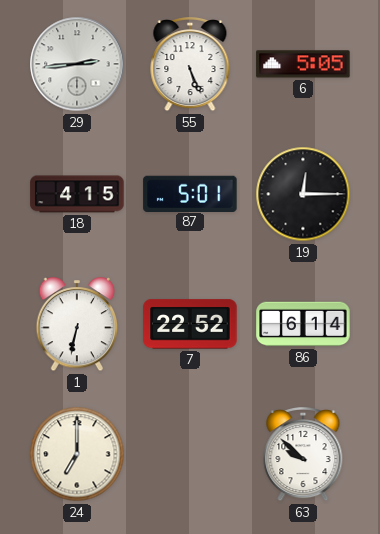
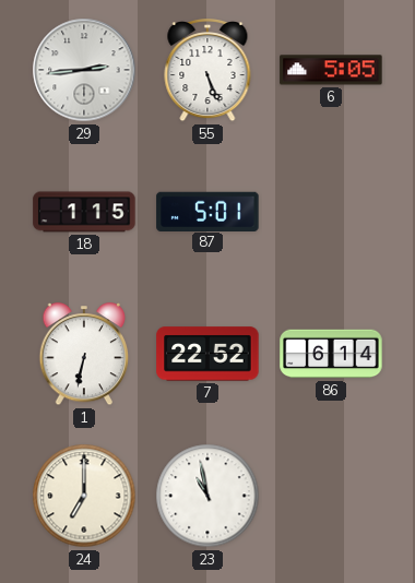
18: 4:15 -> 1:15 (84, 212)
19: 12:15 -> none (303, 194)
23: none -> 10:58 (207, 496)
63: 9:52 -> none (303, 455)
